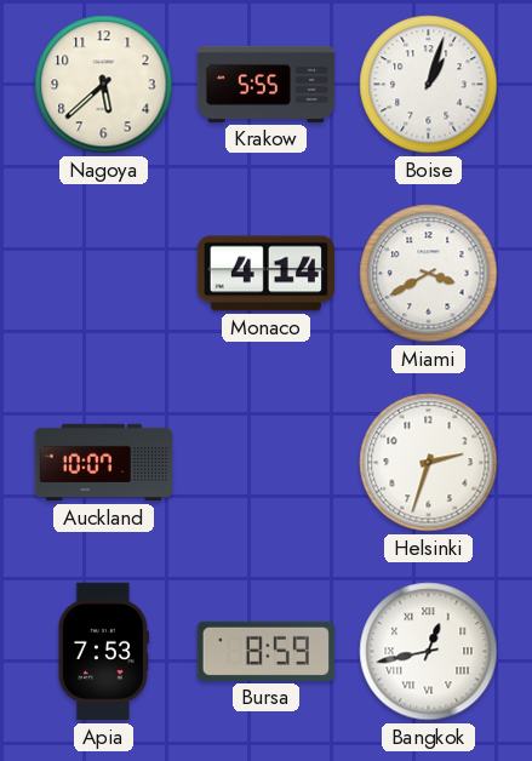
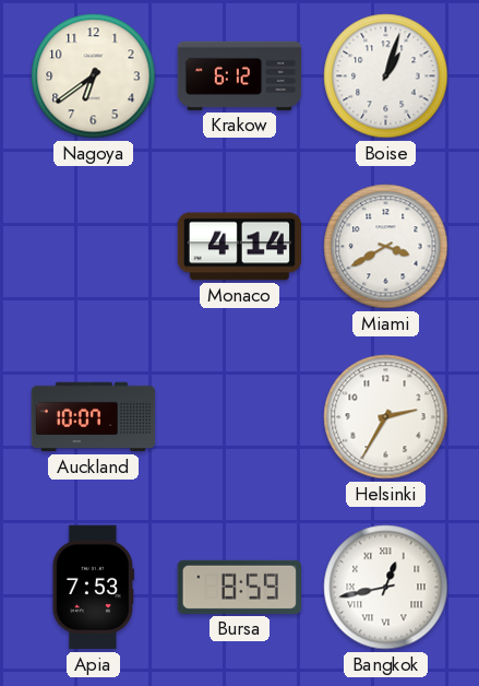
Nagoya: 5:38 -> 6:39 (94, 76)
Krakow: 5:55 -> 6:12 (240, 75)
Helsinki: 2:33 -> 2:35 (386, 417)
